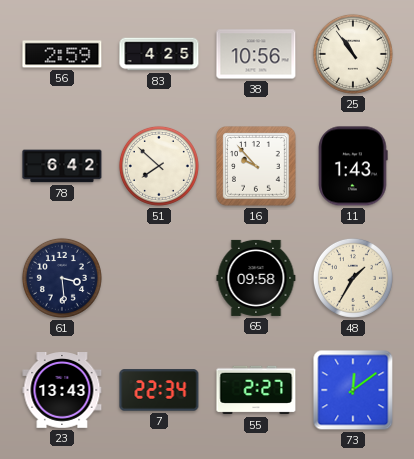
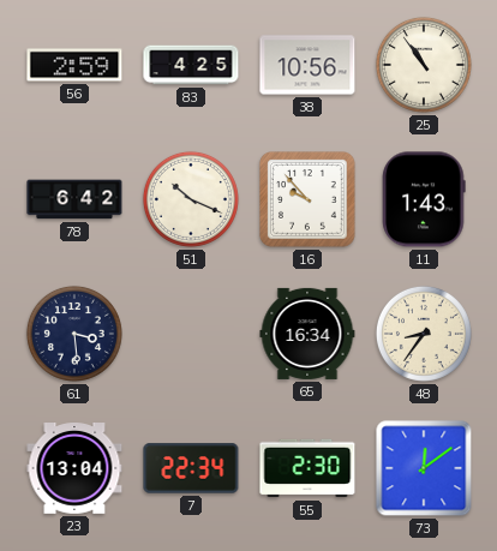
51: 7:52 -> 10:19 (191, 199)
65: 09:58 -> 16:34 (307, 334)
48: 1:35 -> 8:36 (424, 334)
23: 13:43 -> 13:04 (74, 469)
55: 2:27 -> 2:30 (307, 468)
